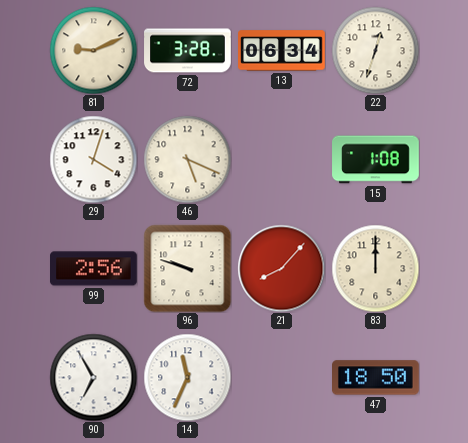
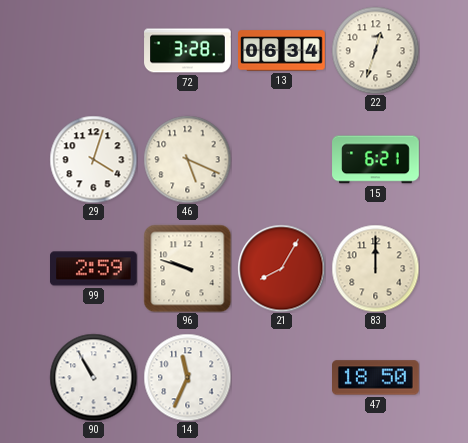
81: 9:11 -> none (93, 50)
15: 1:08 -> 6:21 (376, 160)
99: 2:56 -> 2:59 (94, 269)
21: 8:07 -> 8:05 (281, 268)
90: 6:55 -> 10:55 (93, 377)
